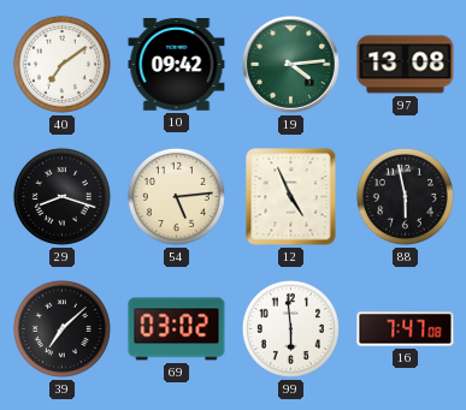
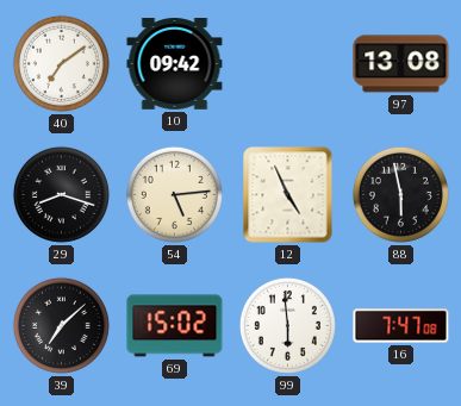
19: 4:14 -> none (291, 65)
69: 03:02 -> 15:02 (175, 326)
